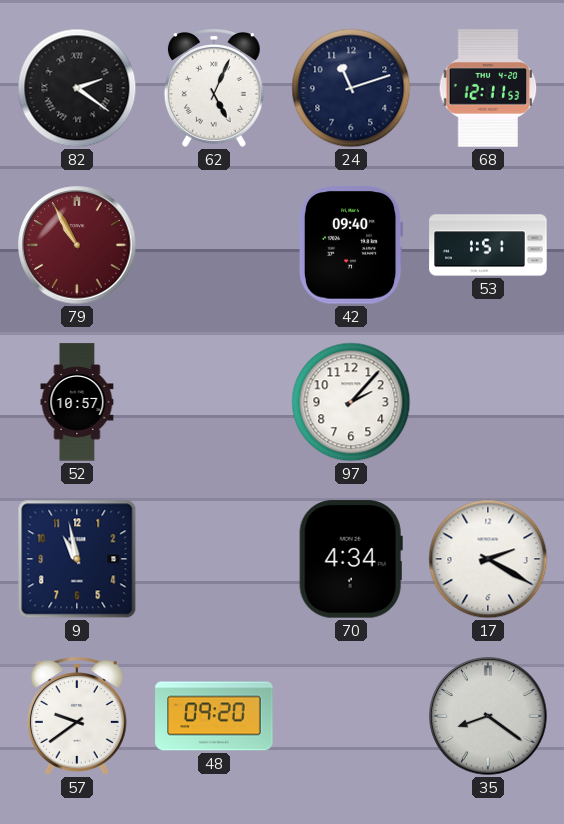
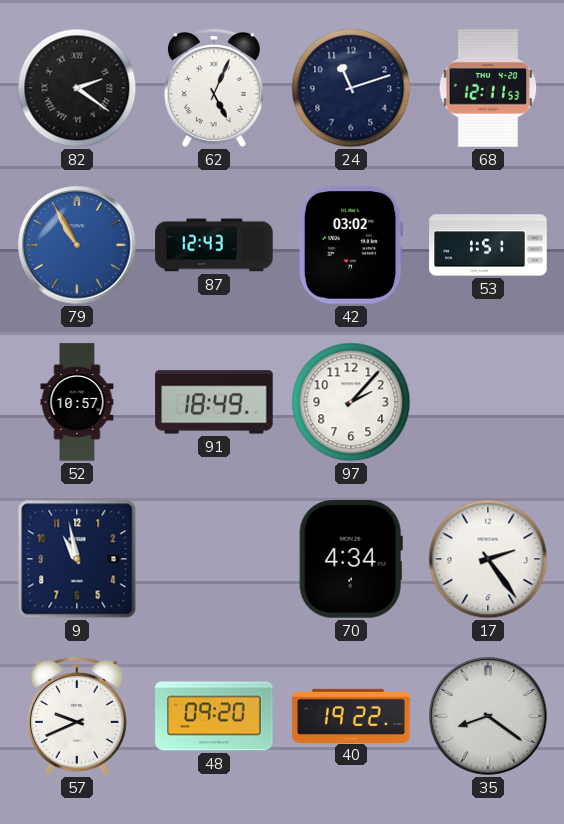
79 dial: burgundy -> blue (77, 245)
87: none -> 12:43 (214, 245)
42: 09:40 -> 03:02 (351, 245)
91: none -> 18:49 (214, 402)
17: 2:20 -> 2:24 (488, 559)
57: 9:39 -> 9:41 (77, 717)
40: none -> 19:22 (351, 715)
